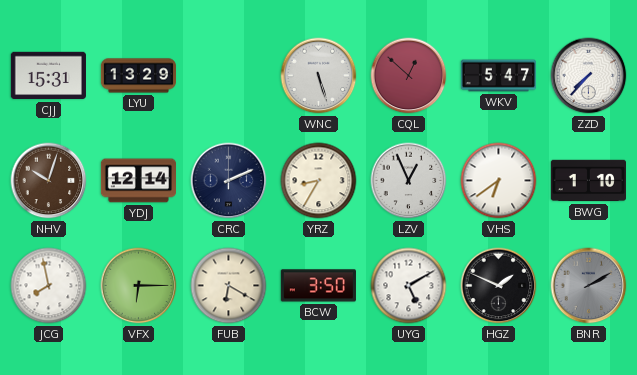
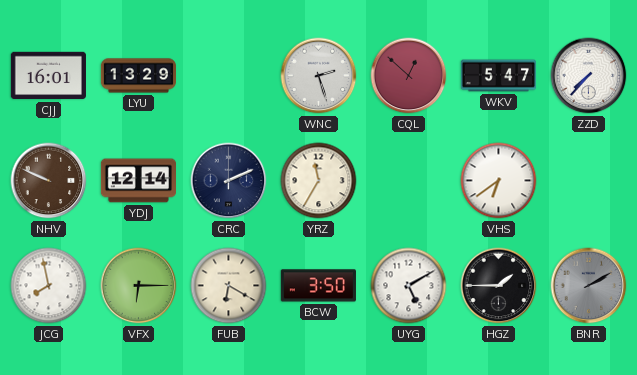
CJJ: 15:31 -> 16:01 (48, 76)
WNC: 5:27 -> 2:27 (319, 76)
NHV: 10:03 -> 9:49 (49, 181)
YRZ: 8:35 -> 11:35 (319, 181)
LZV: 12:56 -> none (409, 181)
BWG: 1:10 -> none (588, 181)
HGZ: 1:49 -> 1:45 (499, 286)
